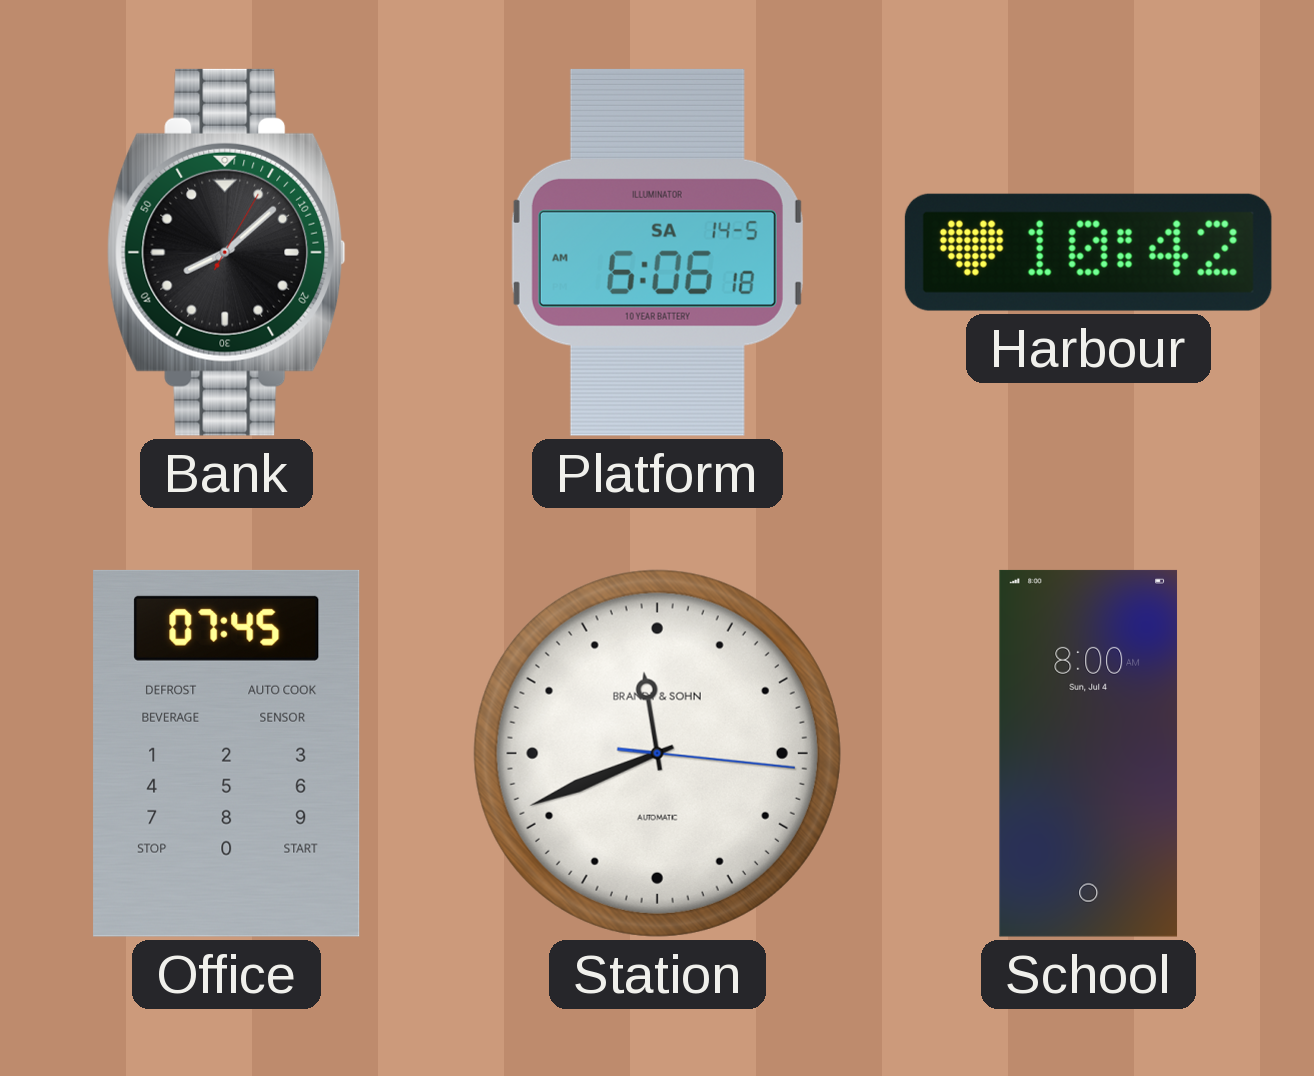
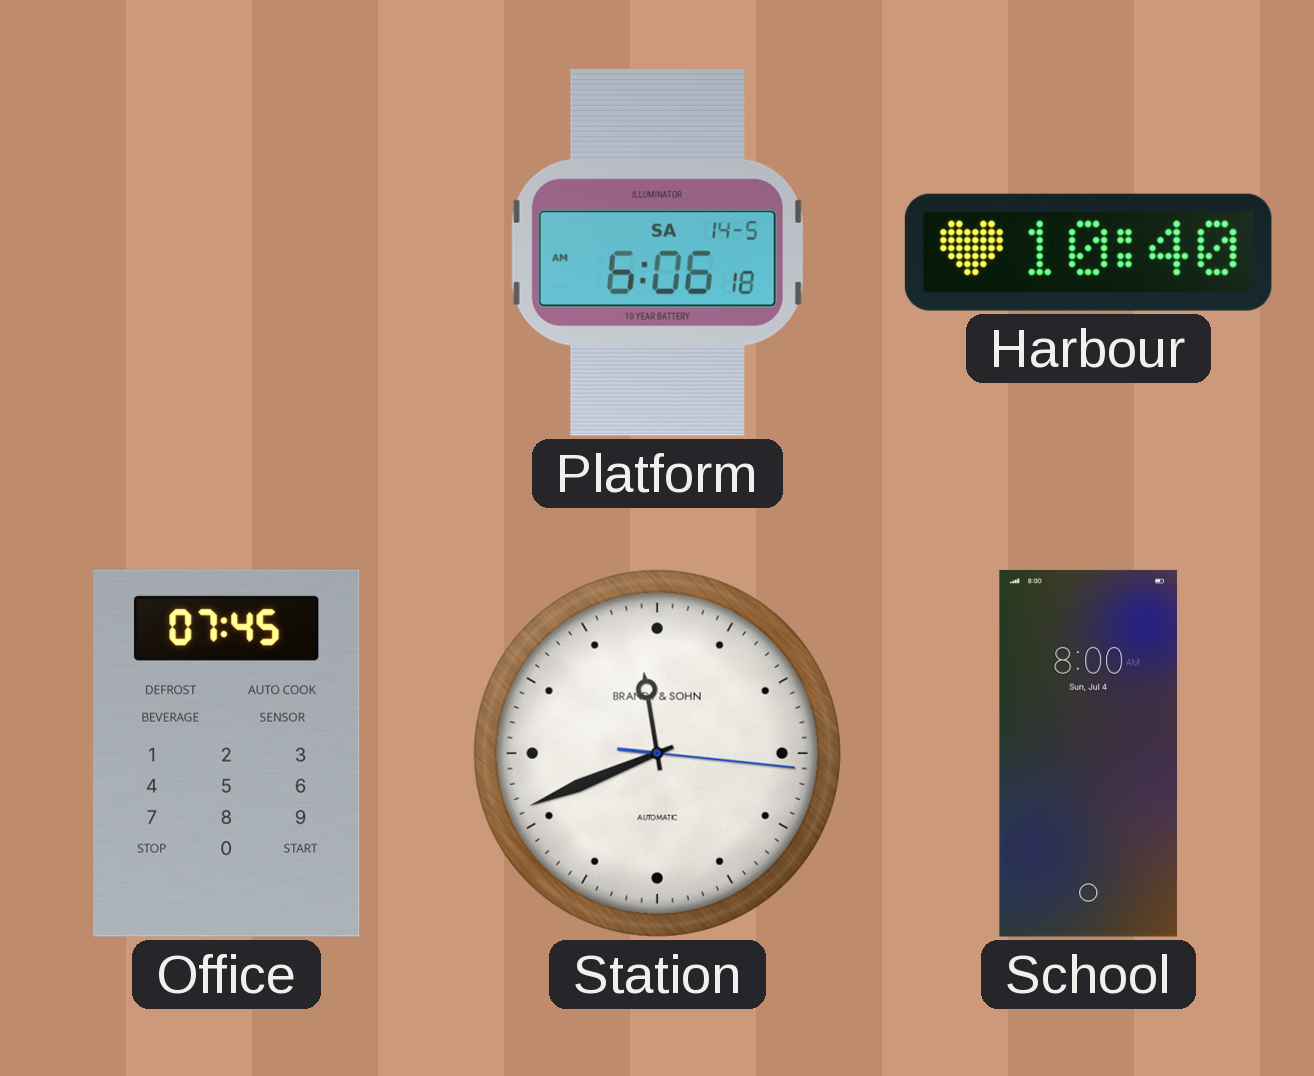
Bank: 8:08 -> none (226, 252)
Harbour: 10:42 -> 10:40 (1088, 252)
